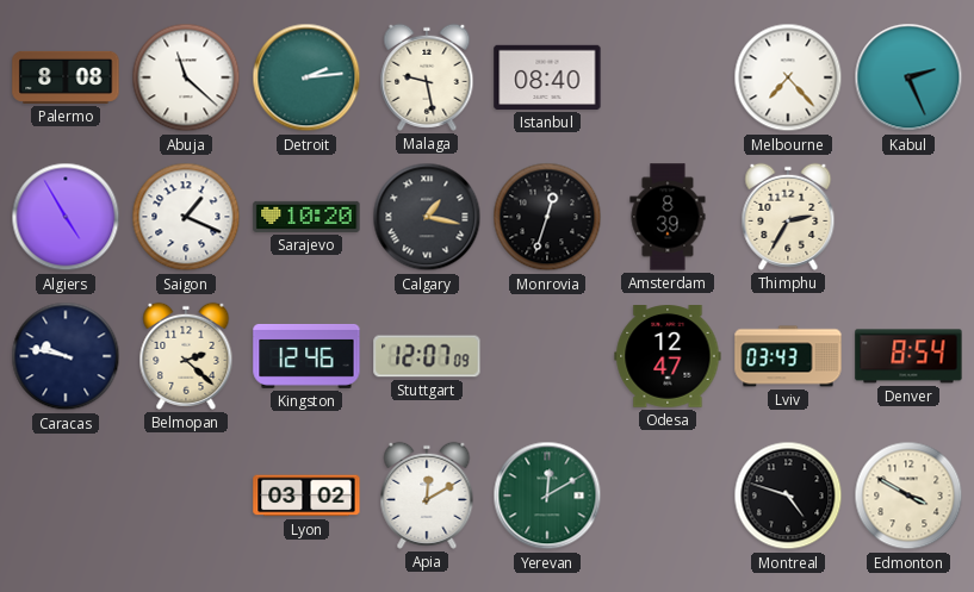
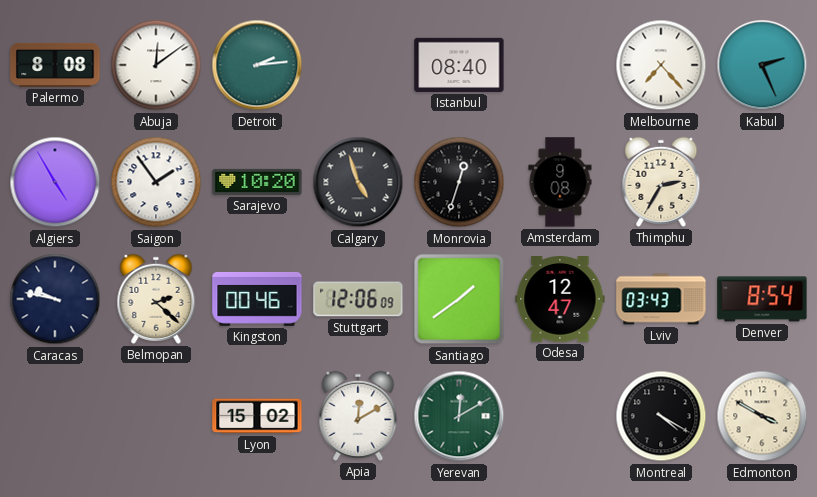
Abuja: 11:22 -> 12:09 (156, 65)
Malaga: 9:28 -> none (427, 77)
Saigon: 1:19 -> 1:54 (156, 182)
Calgary: 1:17 -> 4:57 (358, 182)
Amsterdam: 8:39 -> 9:08 (560, 182)
Kingston: 12:46 -> 00:46 (257, 299)
Stuttgart: 12:07 -> 12:06 (358, 299)
Santiago: none -> 1:39 (459, 299)
Lyon: 03:02 -> 15:02 (257, 416)
Montreal: 4:48 -> 4:20 (661, 416)
